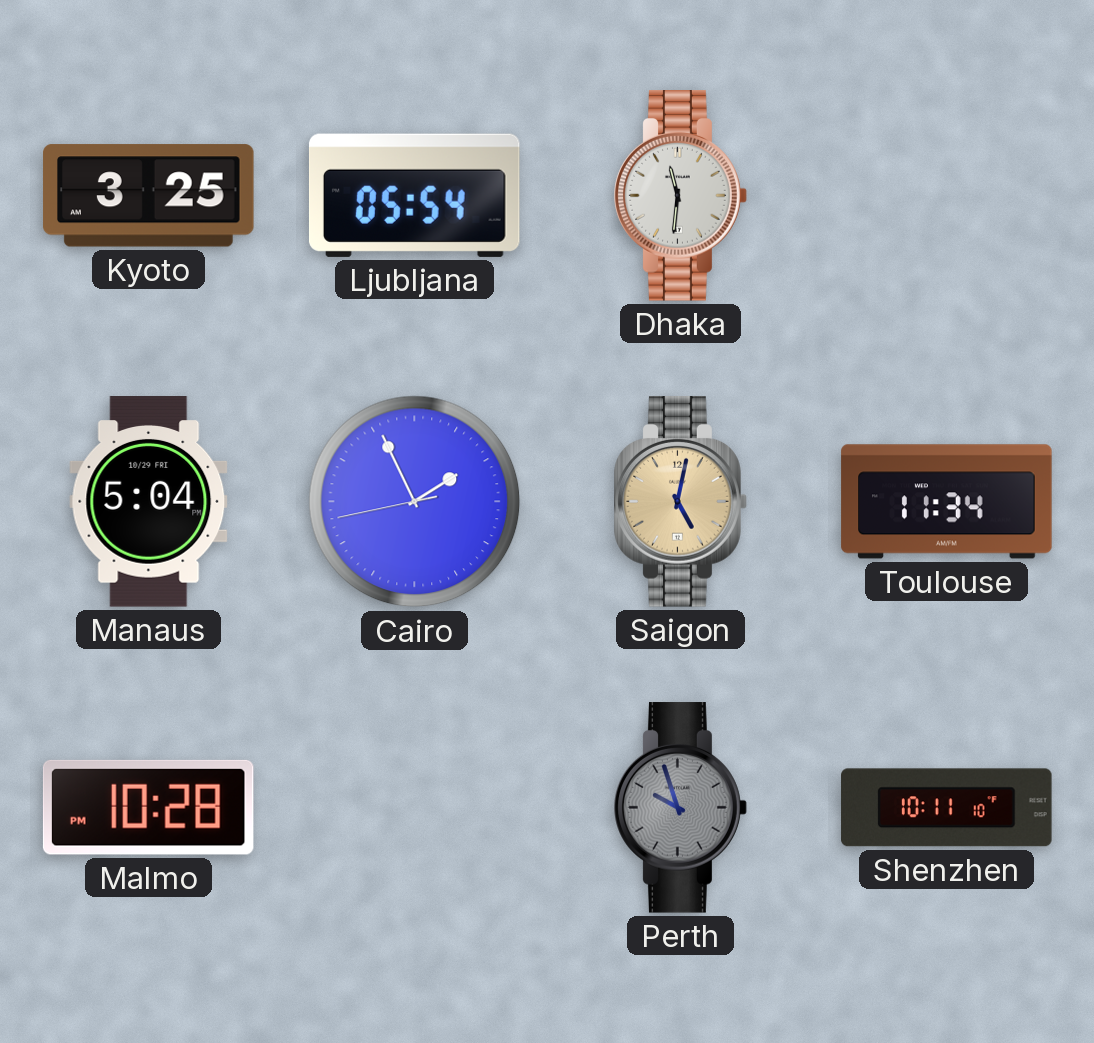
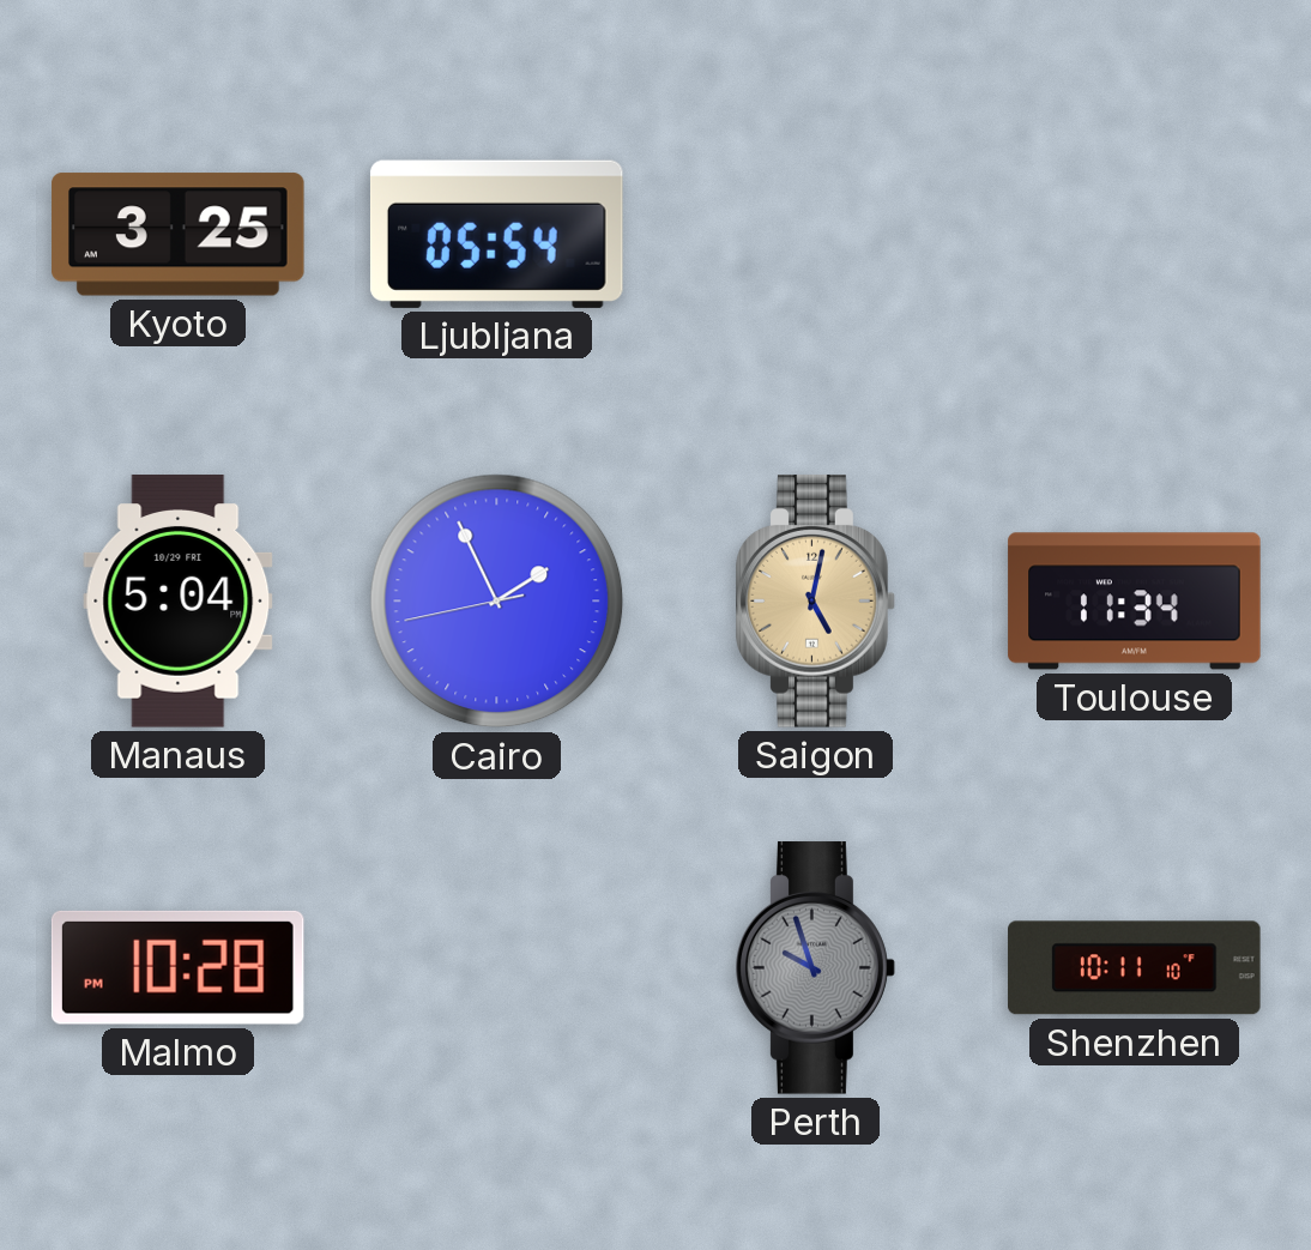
Dhaka: 11:31 -> none (681, 196)
